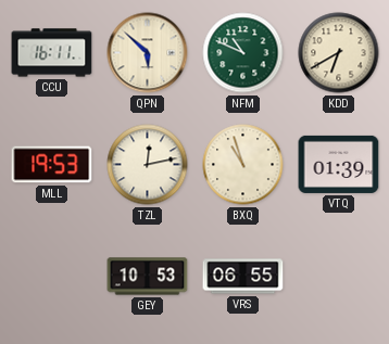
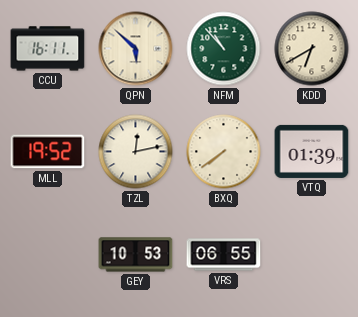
NFM: 10:49 -> 10:53 (224, 49)
MLL: 19:53 -> 19:52 (48, 152)
BXQ: 10:57 -> 7:39 (224, 152)
